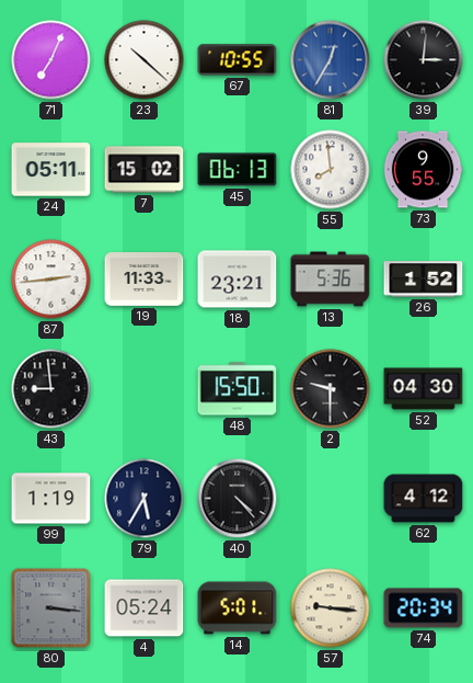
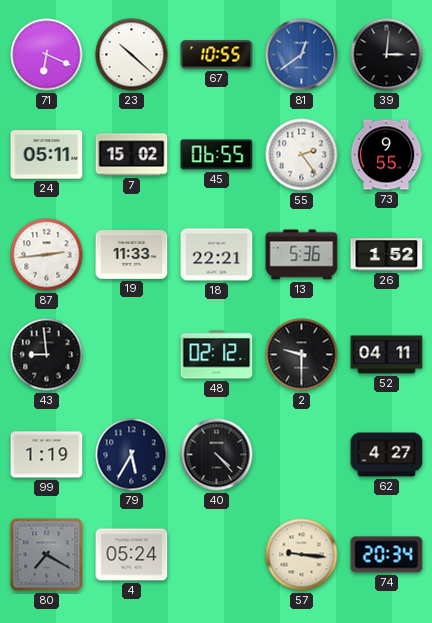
71: 7:04 -> 6:19 (47, 55)
81: 12:35 -> 12:39 (302, 55)
45: 06:13 -> 06:55 (217, 155)
55: 7:59 -> 2:24 (302, 155)
18: 23:21 -> 22:21 (217, 255)
48: 15:50 -> 02:12 (217, 355)
52: 04:30 -> 04:11 (387, 355)
62: 4:12 -> 4:27 (387, 455)
80: 3:16 -> 7:20 (47, 555)
14: 5:01 -> none (238, 608)
